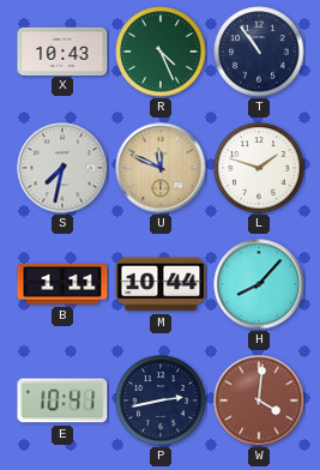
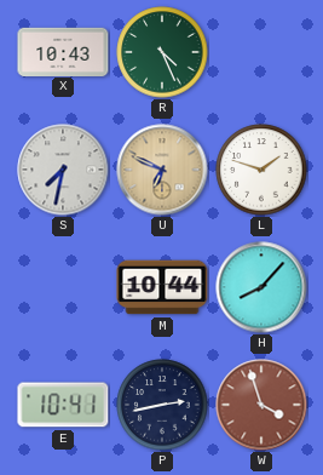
T: 10:54 -> none (259, 52)
U: 11:49 -> 6:49 (162, 170)
B: 1:11 -> none (62, 284)
W: 4:01 -> 3:57 (261, 405)
